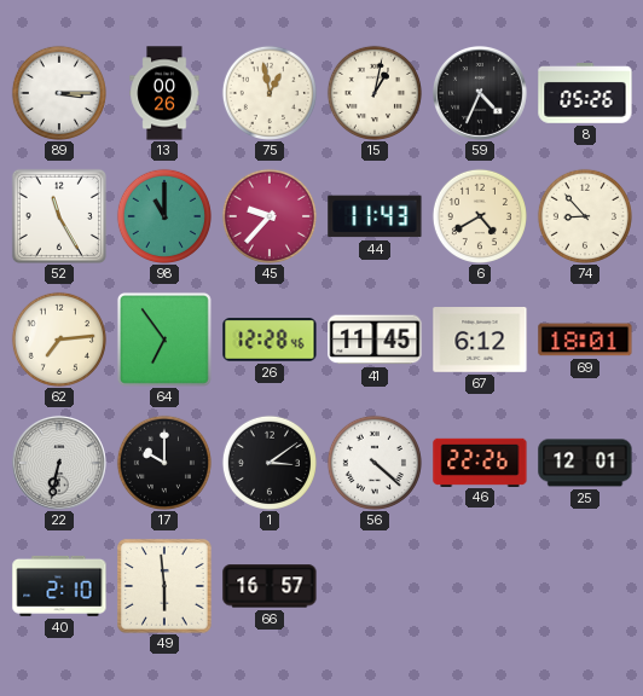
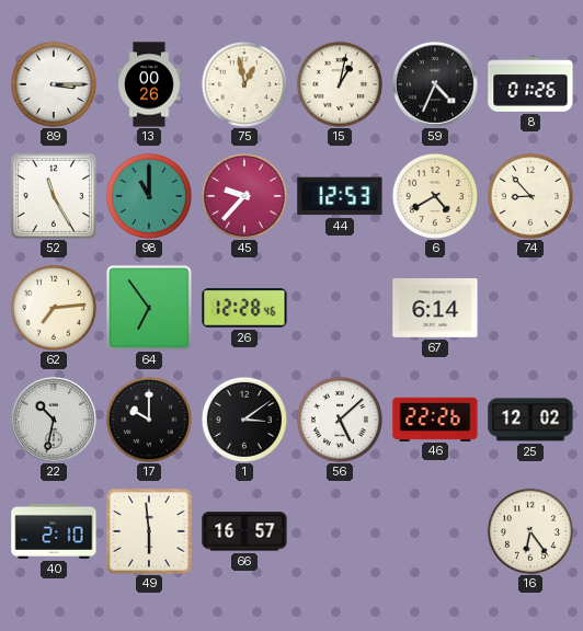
8: 05:26 -> 01:26 (530, 85)
44: 11:43 -> 12:53 (340, 196)
41: 11:45 -> none (375, 340)
67: 6:12 -> 6:14 (435, 309)
69: 18:01 -> none (585, 340)
22: 6:32 -> 10:32 (54, 420)
56: 4:22 -> 5:08 (340, 420)
25: 12:01 -> 12:02 (530, 420)
16: none -> 6:24 (530, 531)
